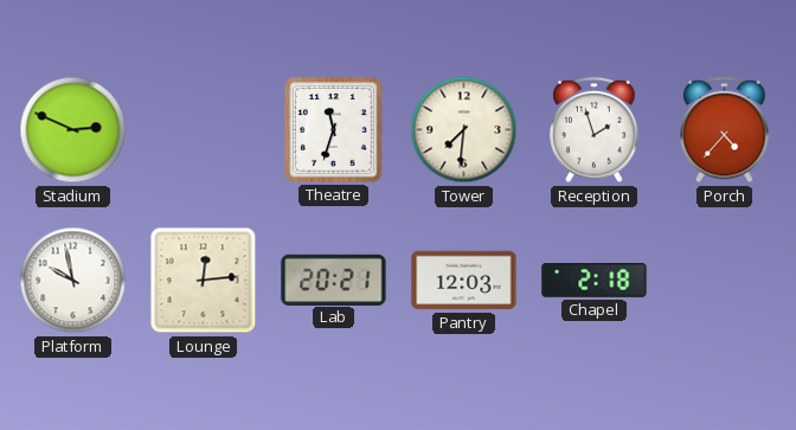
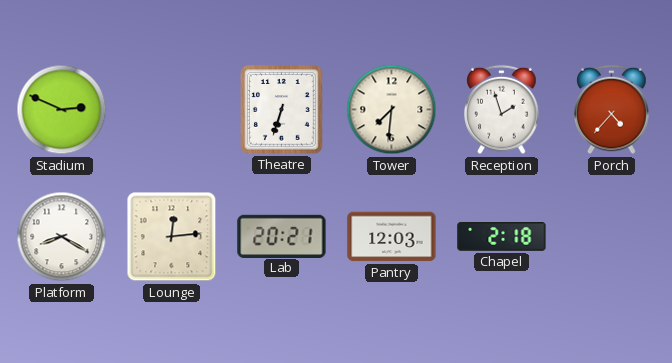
Theatre: 11:33 -> 6:33 (282, 110)
Platform: 9:58 -> 8:20 (62, 237)
